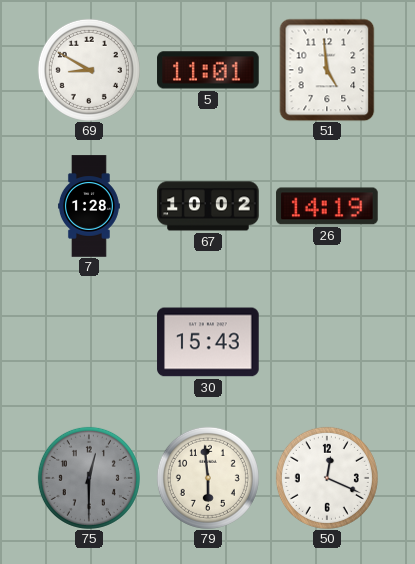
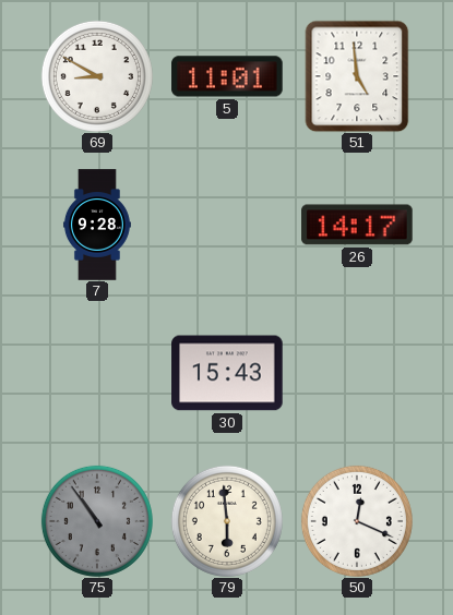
7: 1:28 -> 9:28 (97, 225)
67: 10:02 -> none (208, 206)
26: 14:19 -> 14:17 (357, 225)
75: 12:30 -> 10:54 (97, 521)
